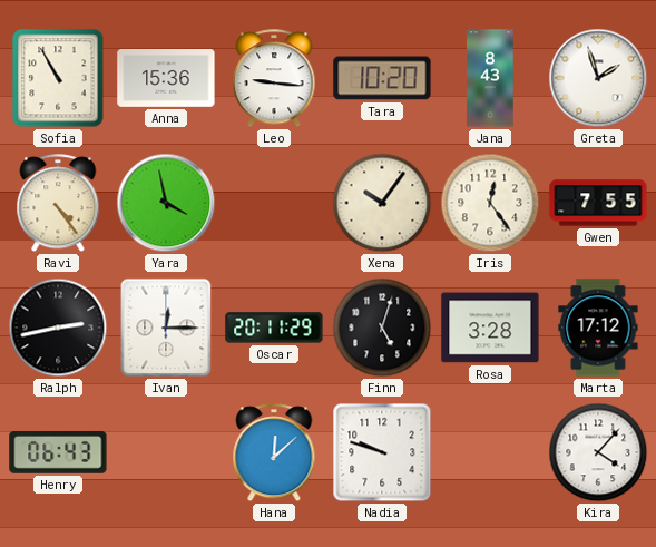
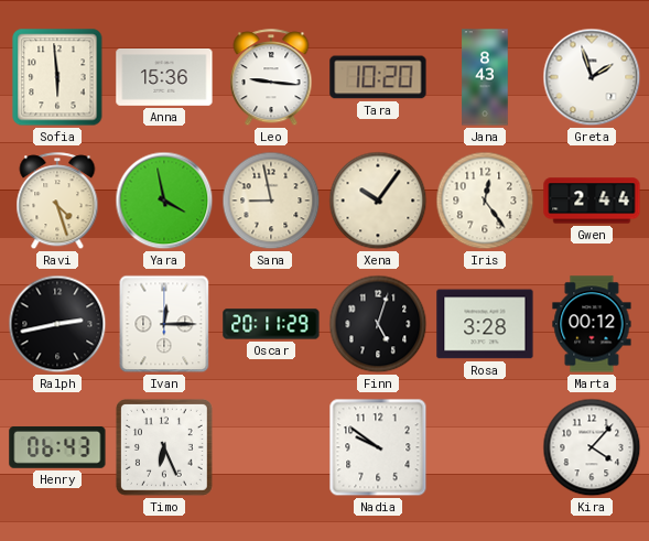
Sofia: 10:55 -> 5:59 (57, 77)
Ravi: 4:24 -> 4:27 (57, 202)
Sana: none -> 8:58 (271, 201)
Gwen: 7:55 -> 2:44 (592, 201)
Marta: 17:12 -> 00:12 (592, 324)
Timo: none -> 6:26 (164, 447)
Hana: 12:08 -> none (274, 453)
Nadia: 9:48 -> 9:51 (378, 447)
